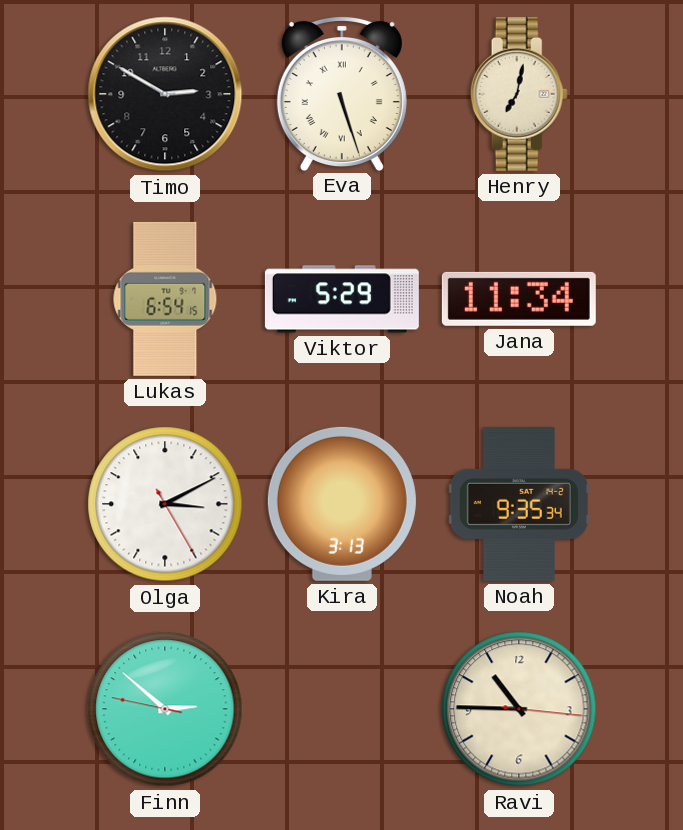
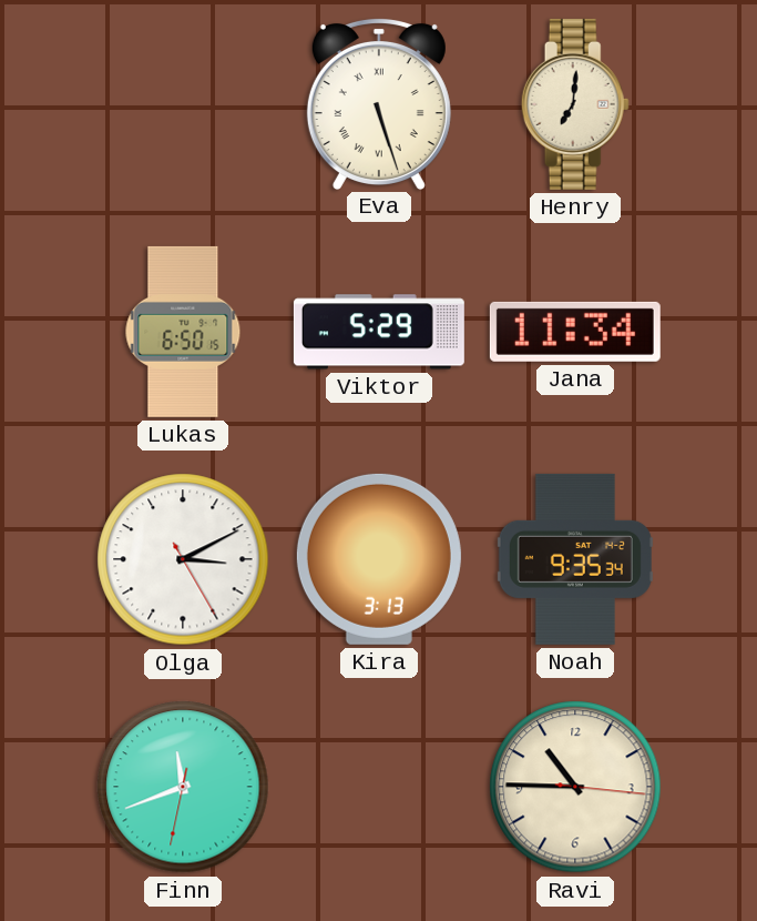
Timo: 2:50 -> none (165, 94)
Henry: 7:02 -> 7:01 (575, 104)
Lukas: 6:54 -> 6:50 (183, 332)
Finn: 2:51 -> 11:41 (183, 787)
